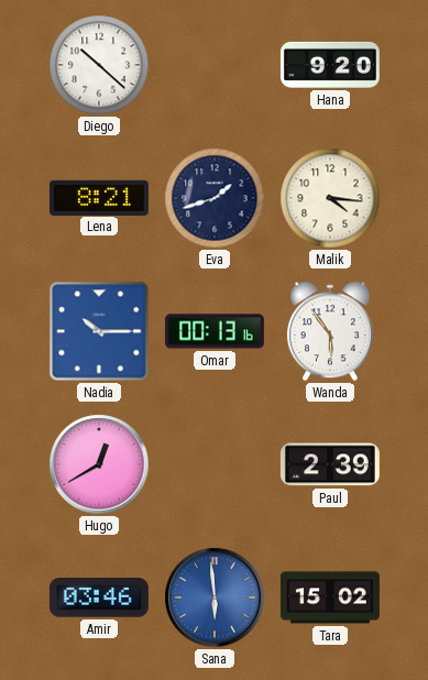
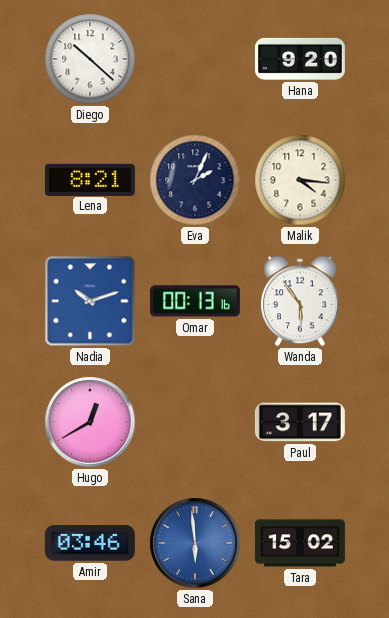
Eva: 1:42 -> 2:04 (195, 180)
Nadia: 10:15 -> 10:12 (90, 301)
Paul: 2:39 -> 3:17 (300, 422)
